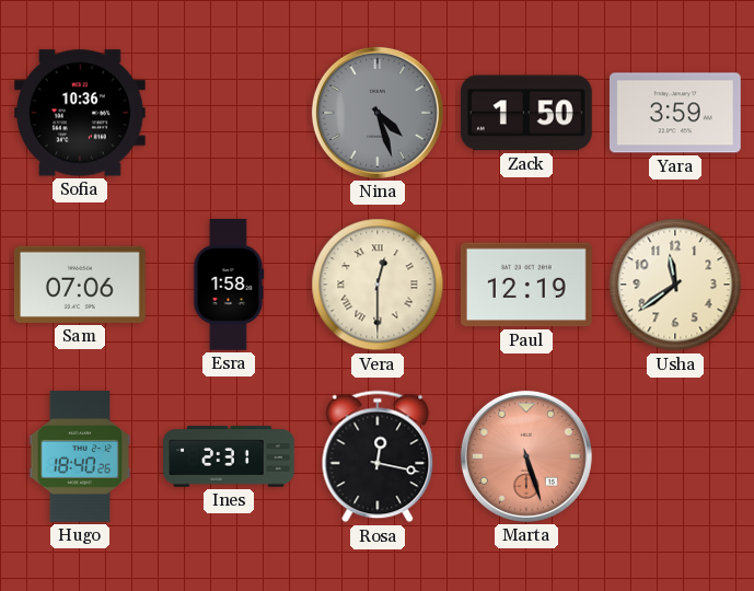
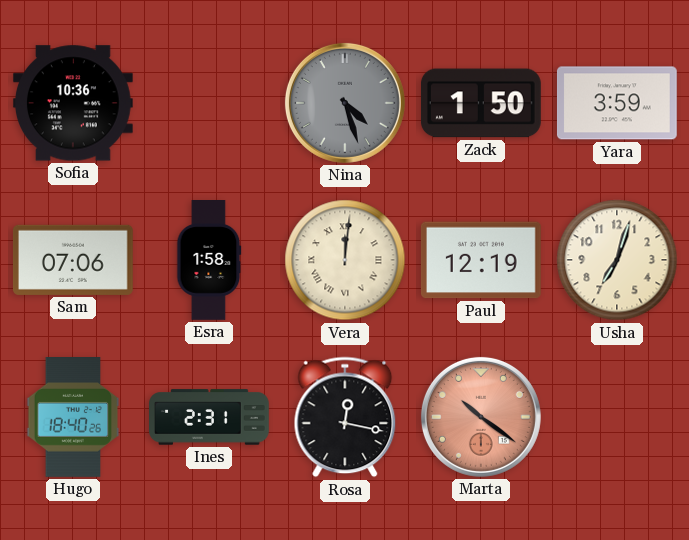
Vera: 12:30 -> 12:01 (345, 260)
Usha: 11:39 -> 7:03 (617, 260)
Marta: 5:27 -> 10:21 (481, 417)
